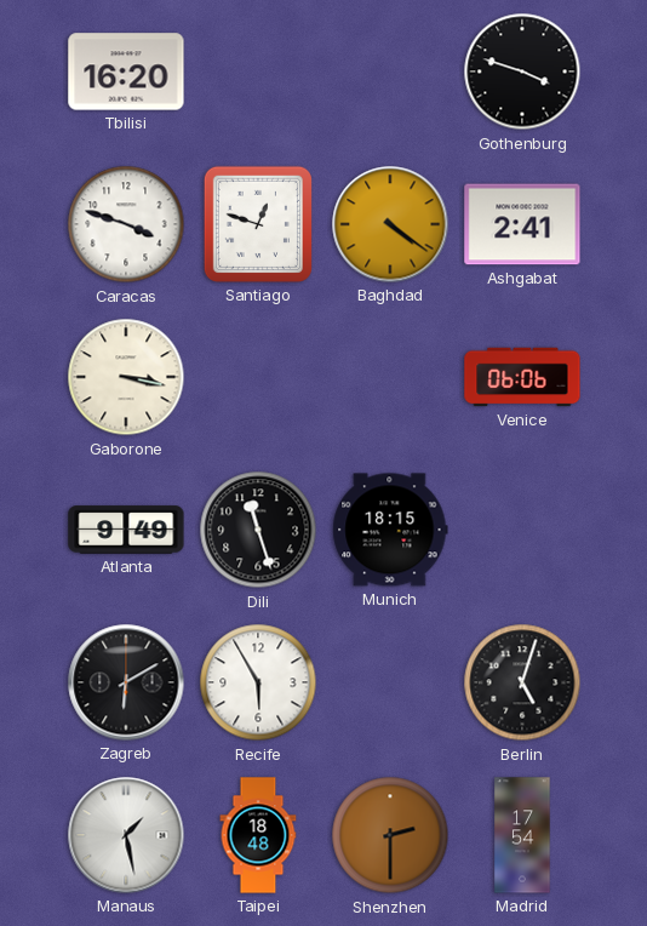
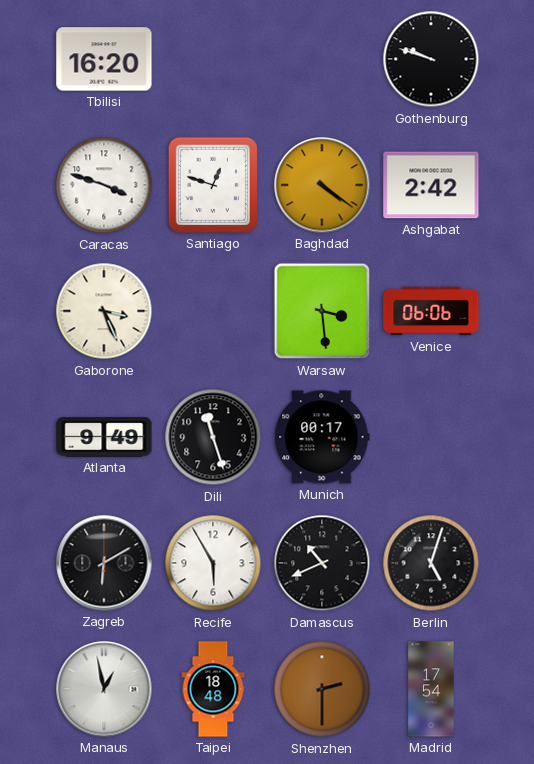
Gothenburg: 3:48 -> 9:48 (431, 59)
Ashgabat: 2:41 -> 2:42 (431, 185)
Gaborone: 3:17 -> 3:26 (104, 311)
Warsaw: none -> 3:29 (322, 311)
Munich: 18:15 -> 00:17 (322, 437)
Damascus: none -> 10:41 (322, 563)
Manaus: 1:28 -> 12:58 (104, 689)
